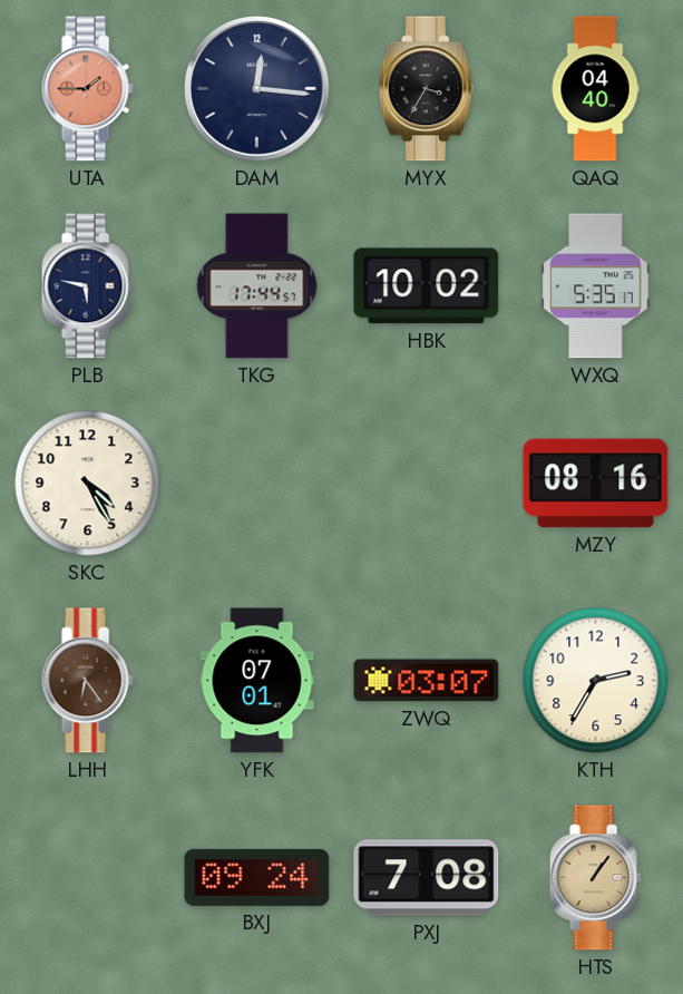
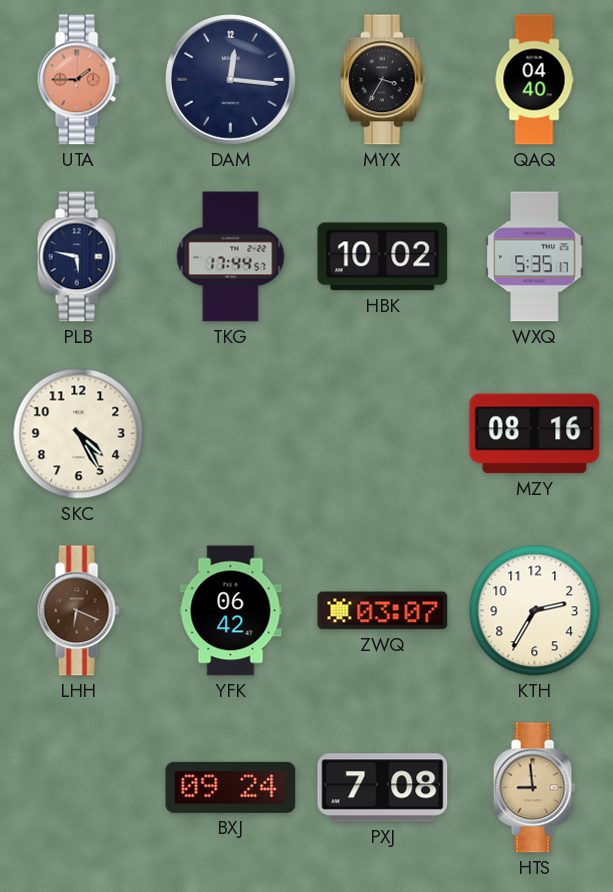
LHH: 6:24 -> 6:19 (78, 611)
YFK: 07:01 -> 06:42 (231, 611)
HTS: 1:06 -> 8:59 (534, 788)
